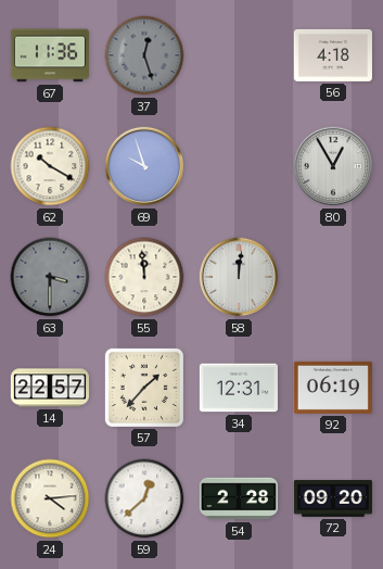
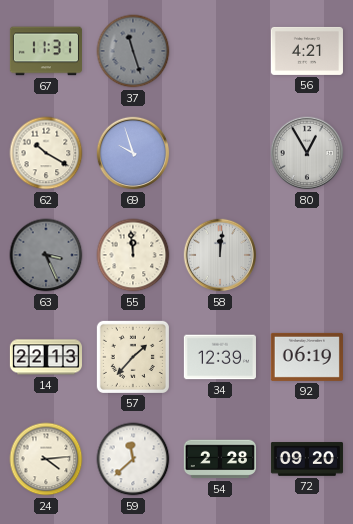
67: 11:36 -> 11:31 (46, 51)
37: 12:27 -> 11:27 (133, 51)
56: 4:18 -> 4:21 (307, 51)
63: 3:30 -> 3:26 (46, 255)
14: 22:57 -> 22:13 (46, 357)
34: 12:31 -> 12:39 (220, 357)
59: 12:38 -> 11:38 (133, 459)
